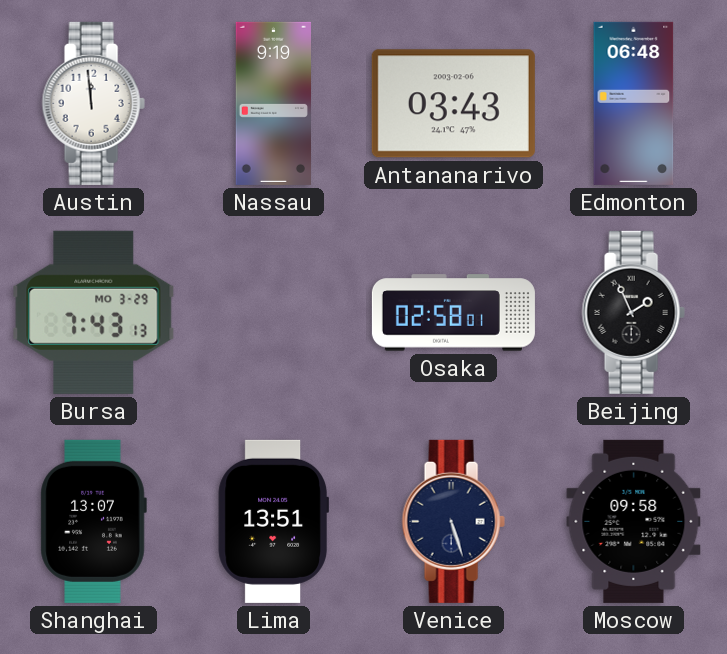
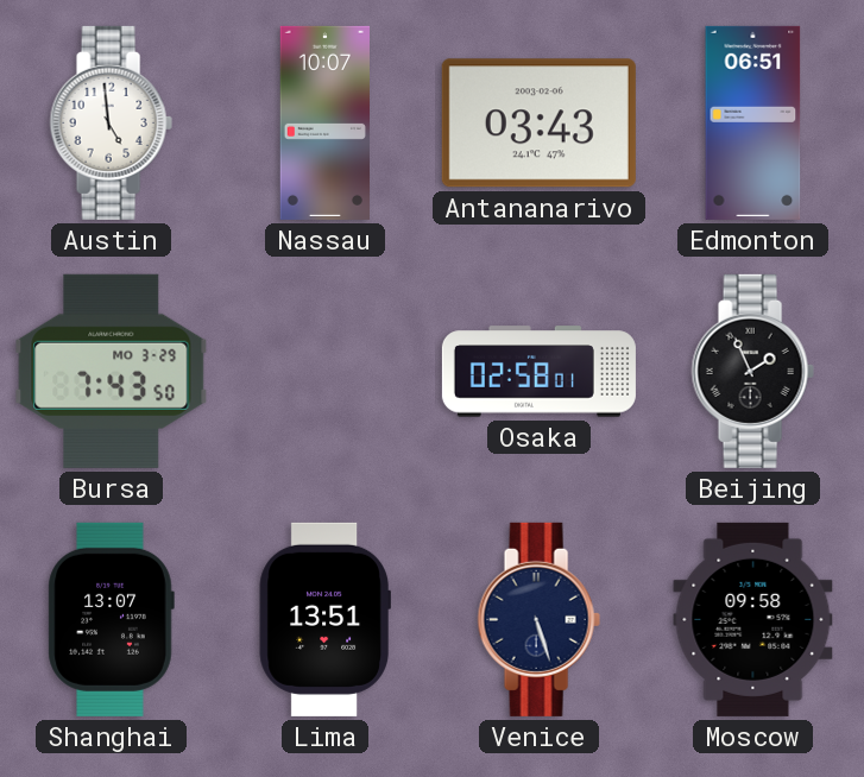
Austin: 11:59 -> 4:59 (111, 122)
Nassau: 9:19 -> 10:07 (324, 122)
Edmonton: 06:48 -> 06:51 (753, 122)
Bursa: 7:43:13 -> 7:43:50 (112, 371)
